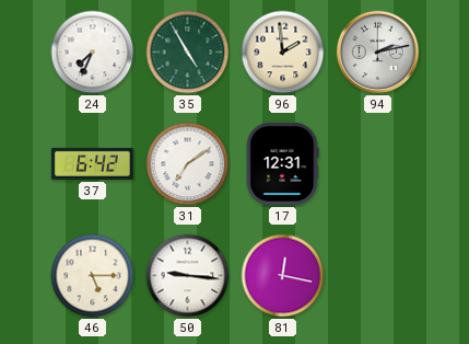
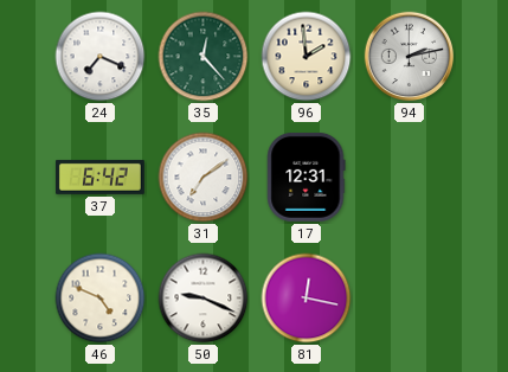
24: 7:34 -> 7:19 (101, 57)
35: 4:55 -> 12:23 (204, 57)
46: 5:15 -> 4:49 (101, 299)
50: 9:16 -> 9:19 (204, 299)
